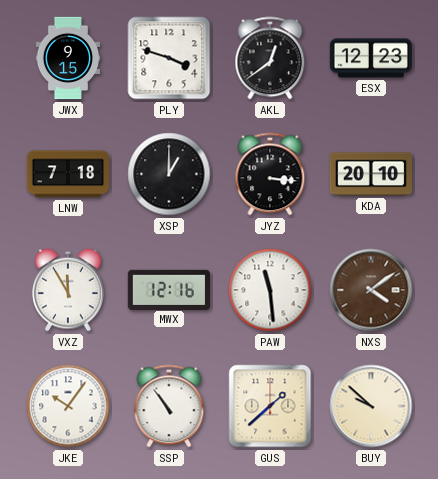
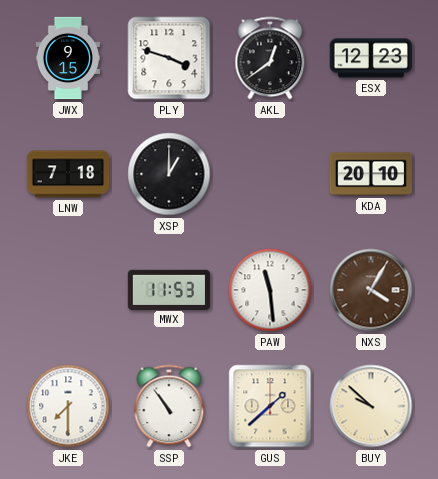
JYZ: 3:16 -> none (270, 174)
VXZ: 11:55 -> none (68, 290)
MWX: 12:16 -> 11:53 (168, 289)
NXS: 4:09 -> 4:05 (371, 290)
JKE: 10:06 -> 7:30 (68, 406)
